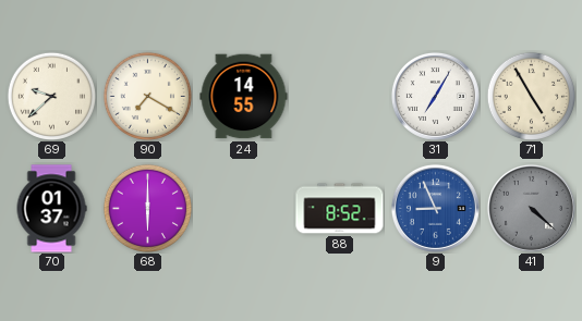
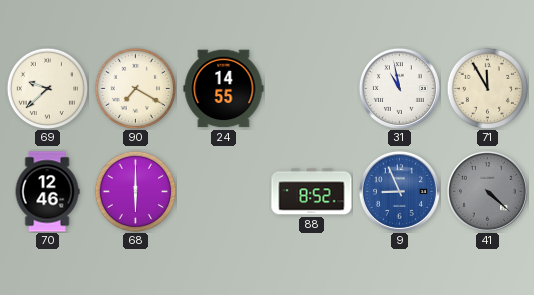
31: 7:05 -> 10:58 (399, 88)
71: 4:55 -> 11:55 (487, 88)
70: 01:37 -> 12:46 (47, 192)
